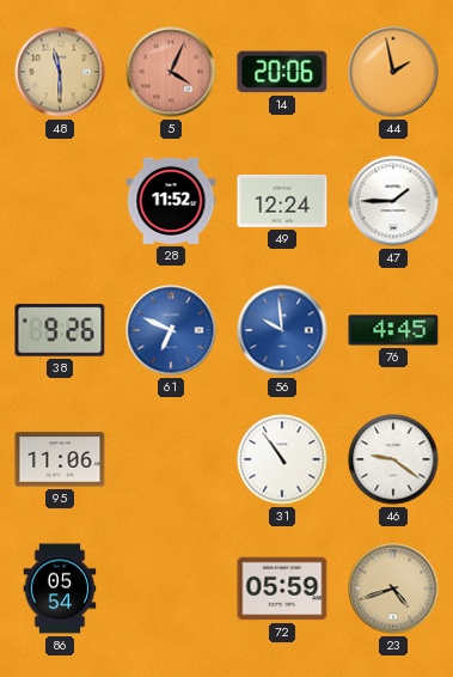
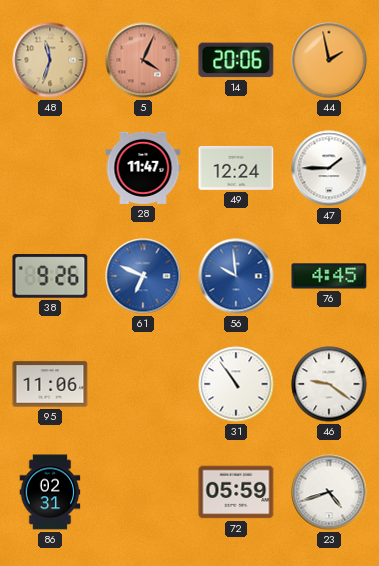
48: 11:30 -> 11:33 (50, 60)
28: 11:52 -> 11:47 (143, 168)
86: 05:54 -> 02:31 (50, 492)
23 dial: champagne -> white (329, 492)
